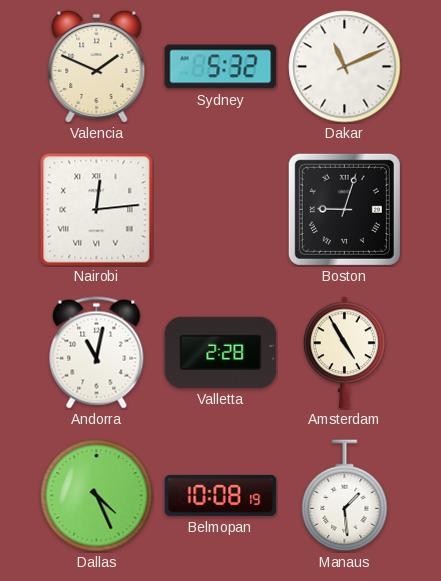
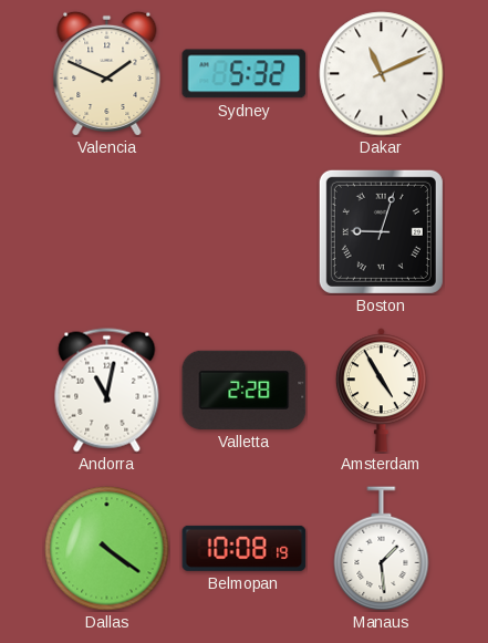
Nairobi: 12:14 -> none (97, 210)
Dallas: 4:26 -> 4:21 (107, 549)
